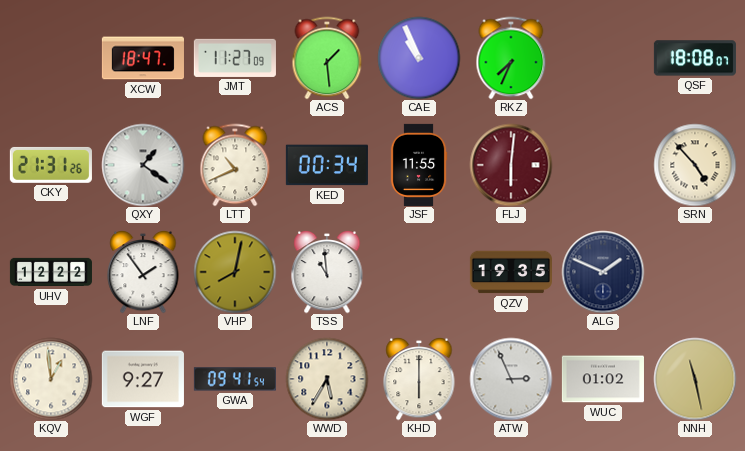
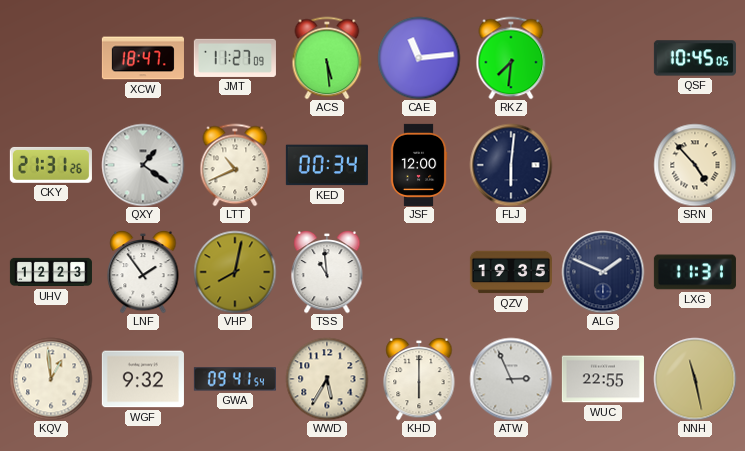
ACS: 1:29 -> 5:29 (327, 58)
CAE: 10:56 -> 11:14 (419, 58)
RKZ: 7:34 -> 7:31 (511, 58)
QSF: 18:08 -> 10:45 (695, 58)
JSF: 11:55 -> 12:00 (419, 165)
FLJ dial: burgundy -> navy (511, 165)
UHV: 12:22 -> 12:23 (51, 272)
LXG: none -> 11:31 (695, 272)
WGF: 9:27 -> 9:32 (143, 379)
WUC: 01:02 -> 22:55 (603, 379)
